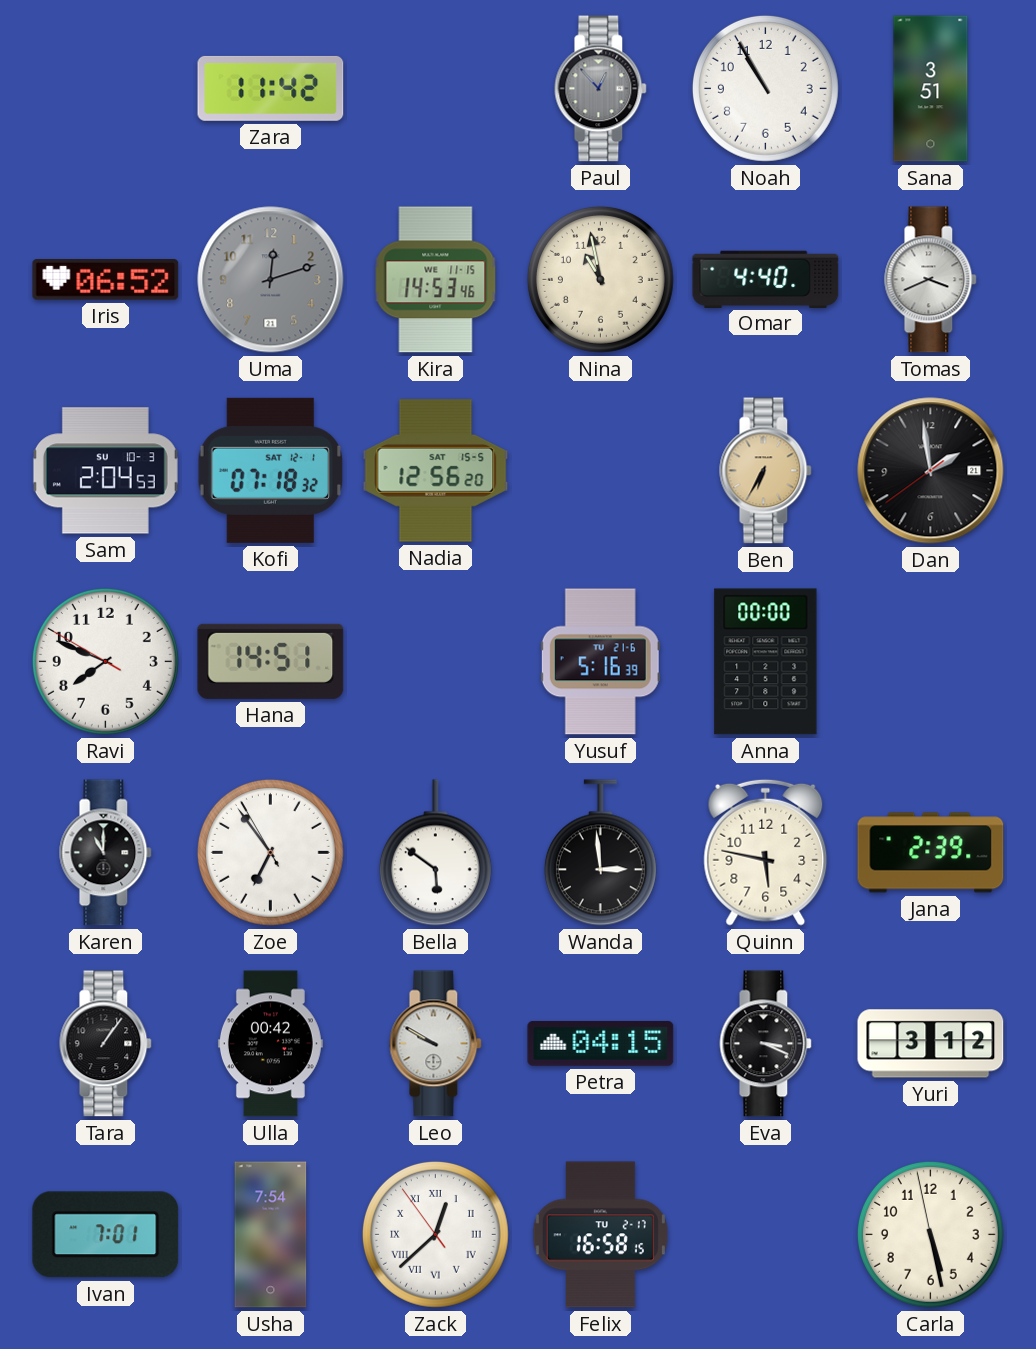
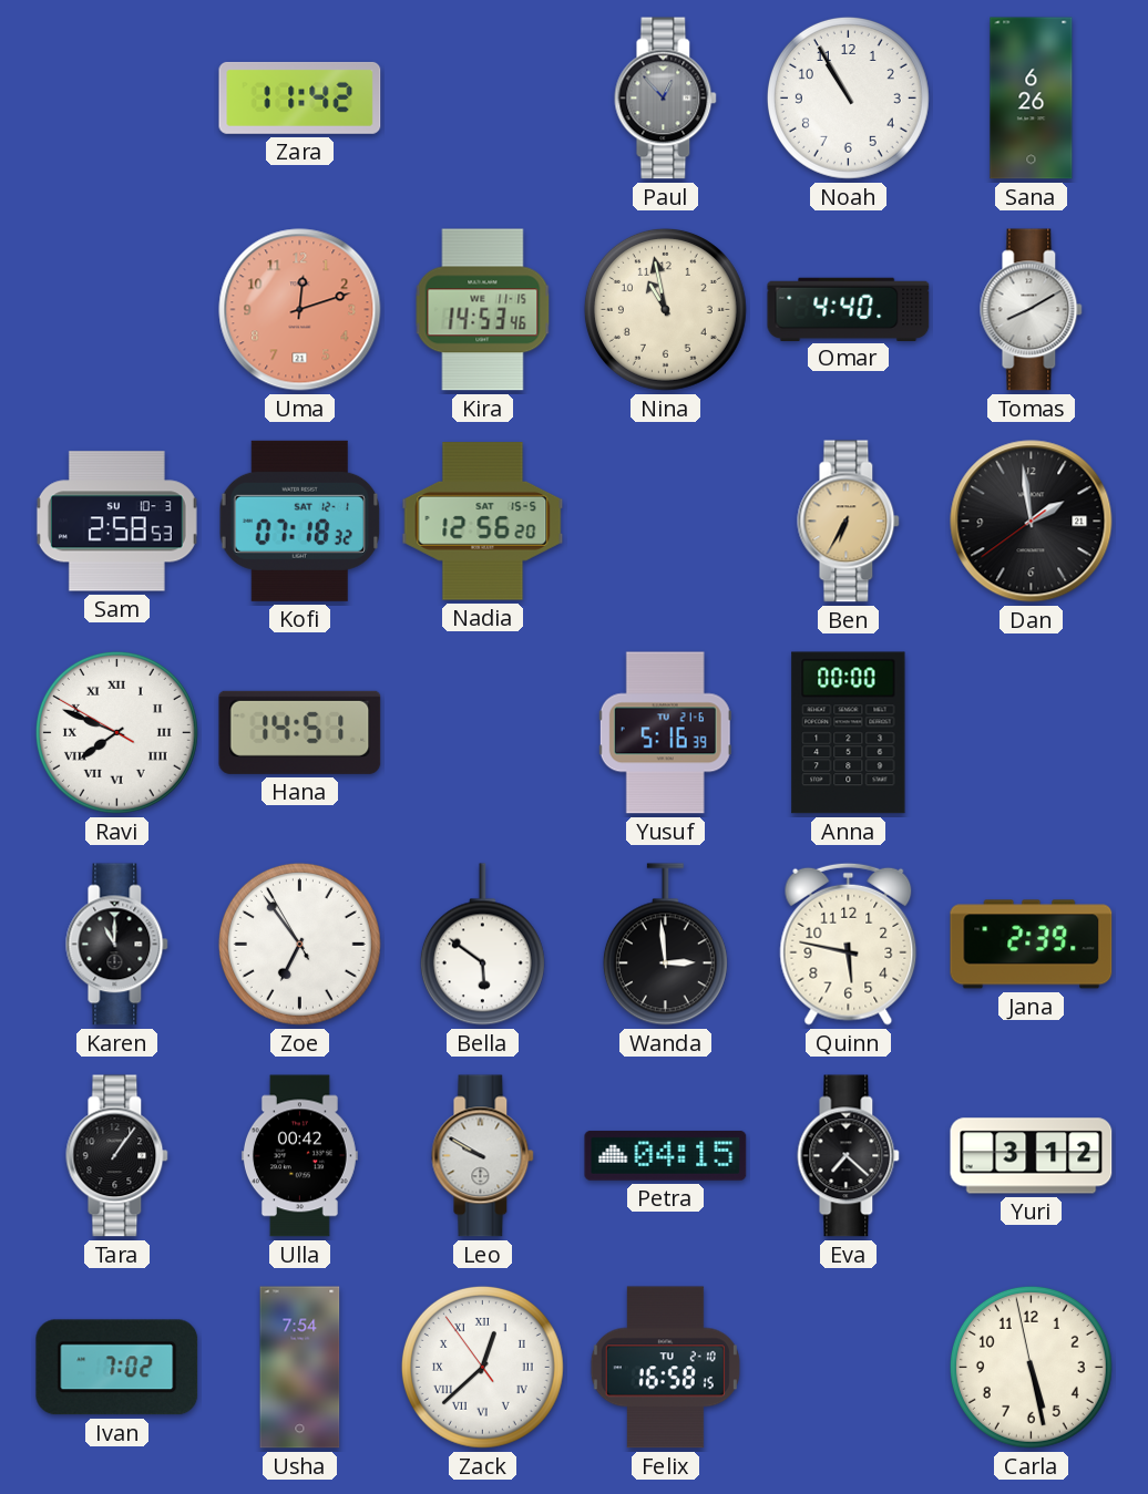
Sana: 3:51 -> 6:26 (1032, 99)
Iris: 06:52 -> none (106, 280)
Uma dial: grey -> salmon (300, 310)
Tomas: 3:41 -> 8:10 (1032, 310)
Sam: 2:04 -> 2:58 (116, 522)
Ravi numerals: Arabic -> Roman (116, 732)
Eva: 3:19 -> 7:22 (849, 1156)
Ivan: 7:01 -> 7:02 (117, 1368)
Felix date: TU 2-17 -> TU 2-10 (665, 1368)
